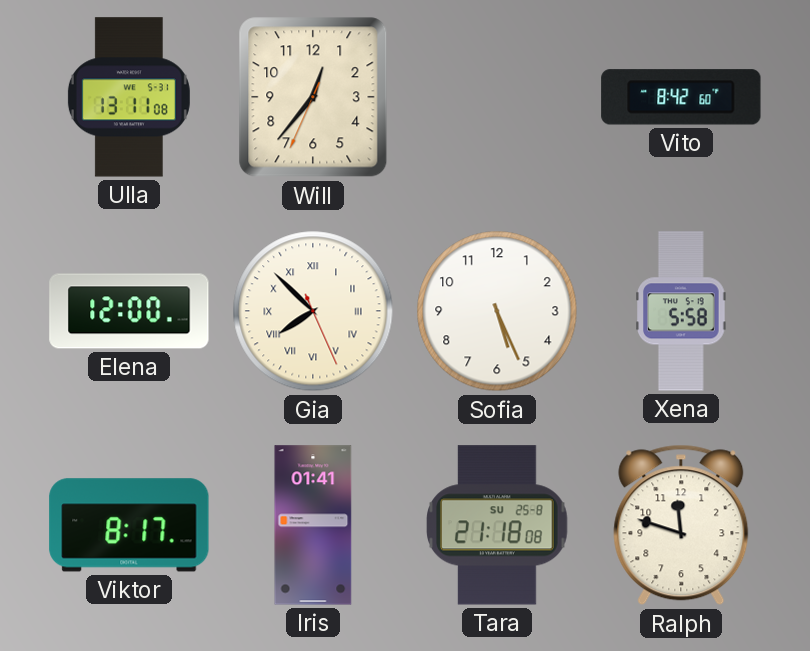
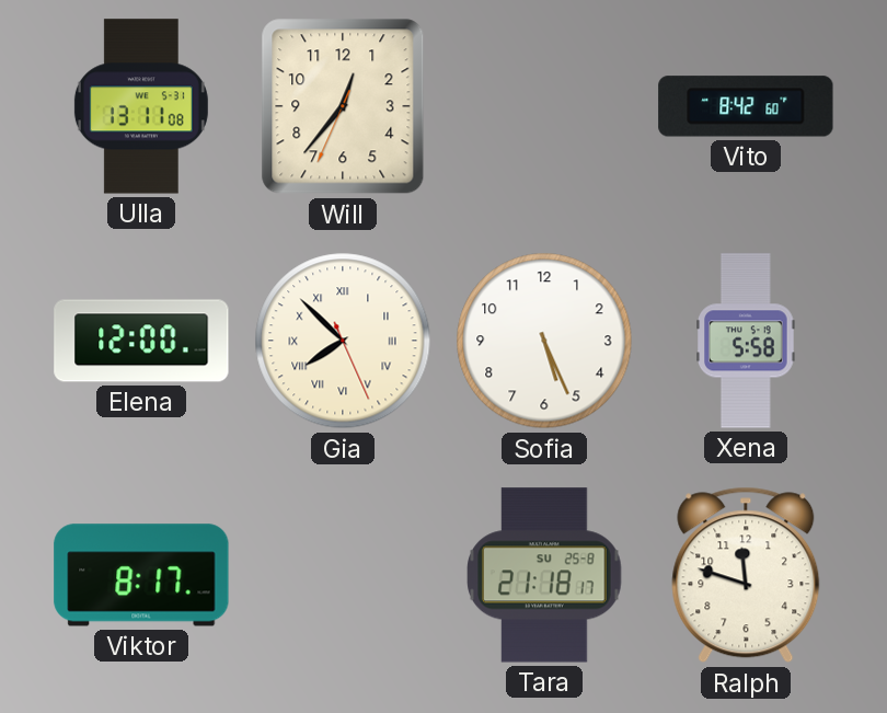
Iris: 01:41 -> none (313, 525)
Tara: 21:18:08 -> 21:18:17 (544, 575)
